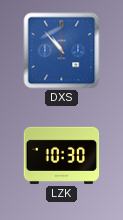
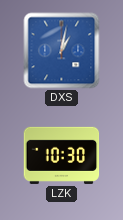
DXS: 10:53 -> 1:02 (62, 51)
